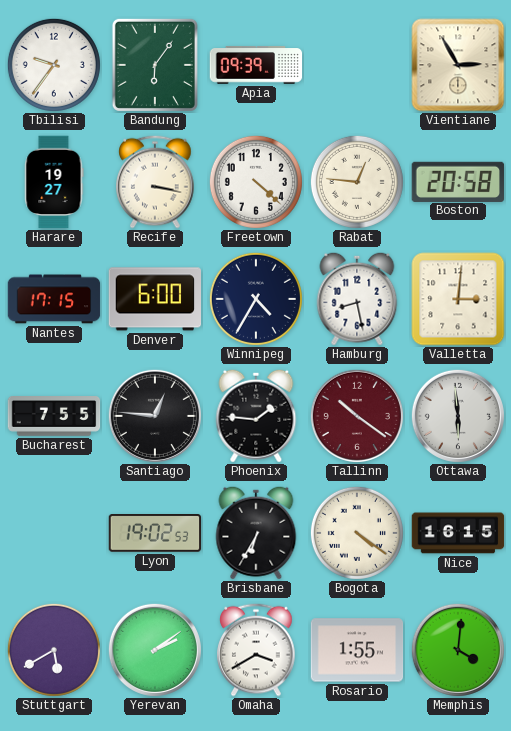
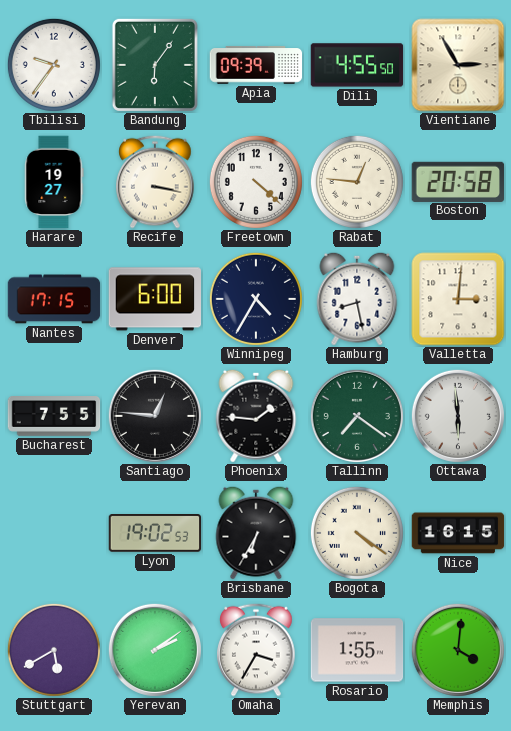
Dili: none -> 4:55 (357, 65)
Tallinn: 10:21 -> 7:21 (357, 416)
Tallinn dial: burgundy -> green (357, 416)
Omaha: 3:40 -> 3:35 (256, 650)
